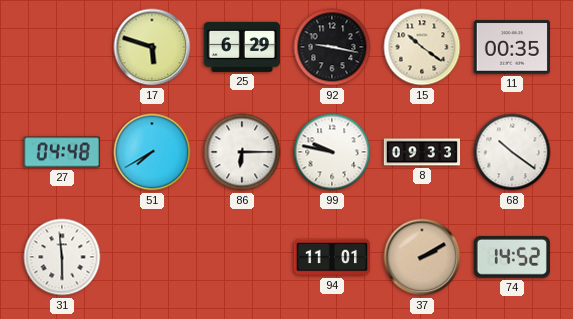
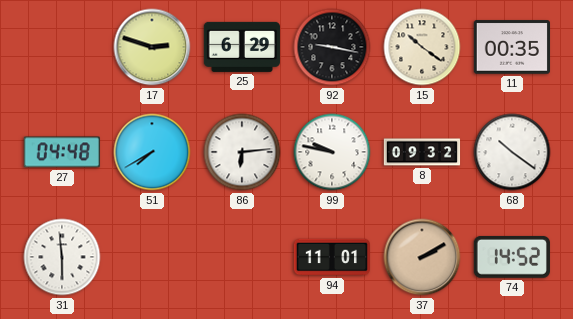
17: 5:48 -> 2:48 (152, 47)
86: 6:15 -> 6:14 (242, 152)
8: 09:33 -> 09:32 (422, 152)
